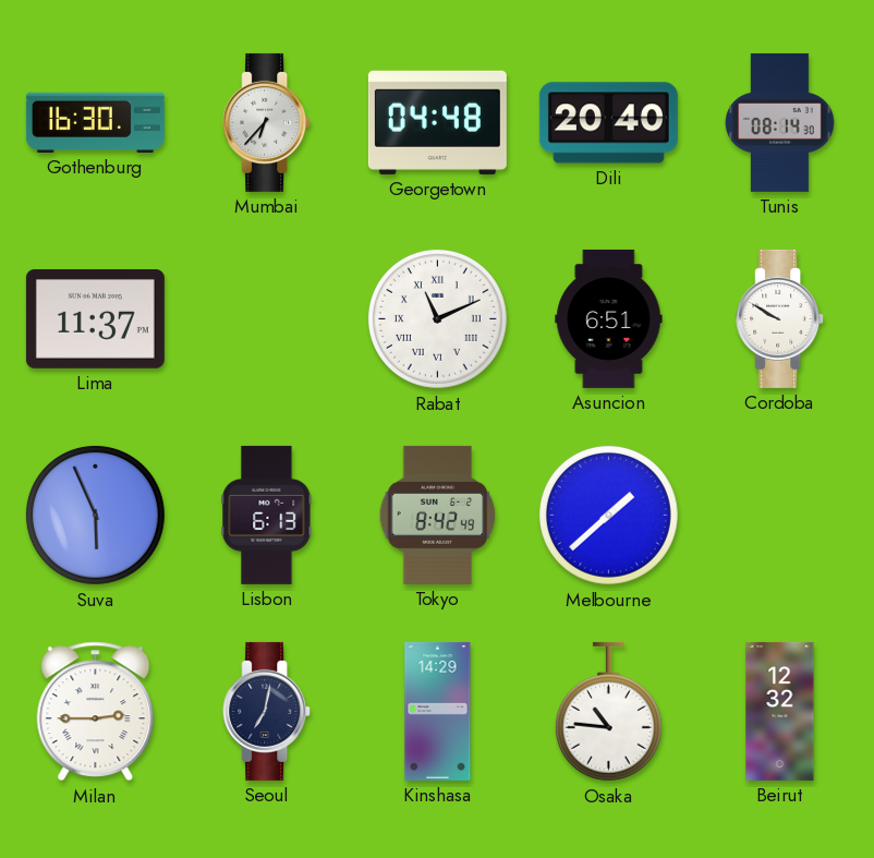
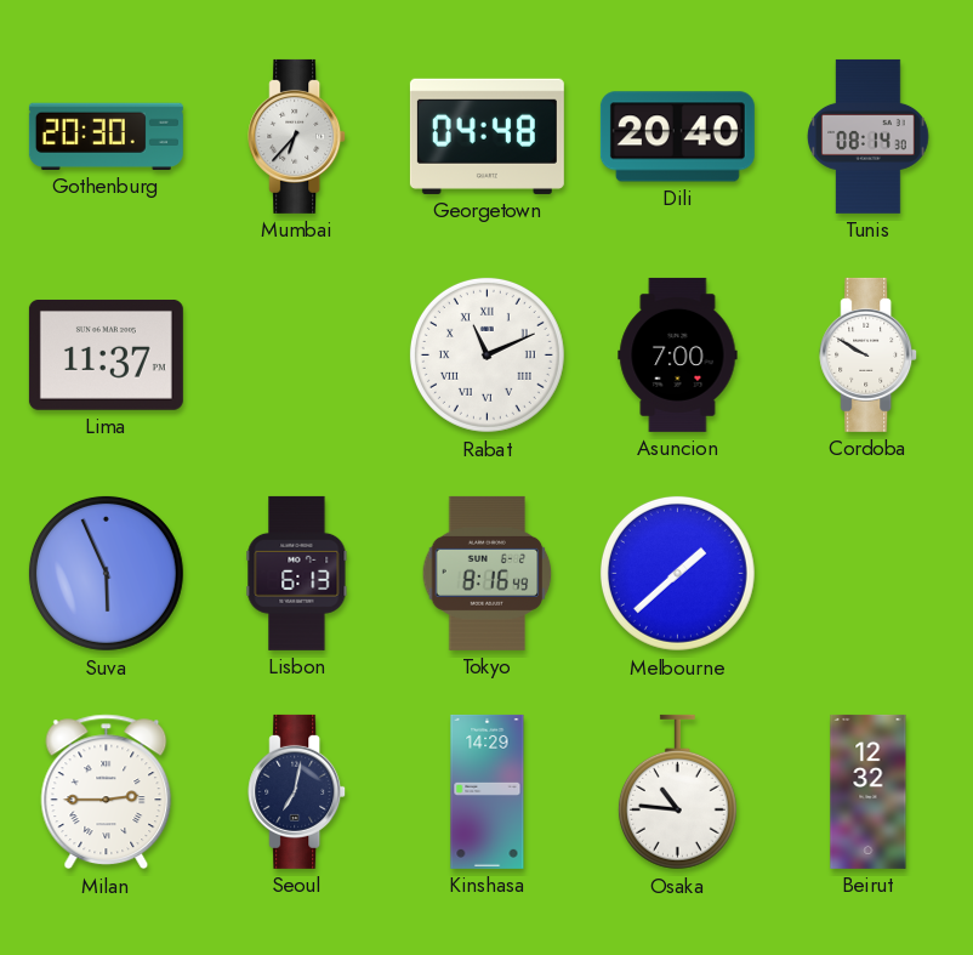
Gothenburg: 16:30 -> 20:30 (106, 136)
Asuncion: 6:51 -> 7:00 (678, 354)
Tokyo: 8:42 -> 8:16 (488, 573)
